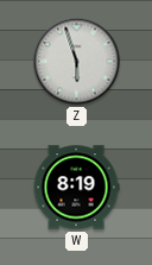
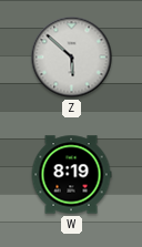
Z: 5:57 -> 5:52 (72, 58)
